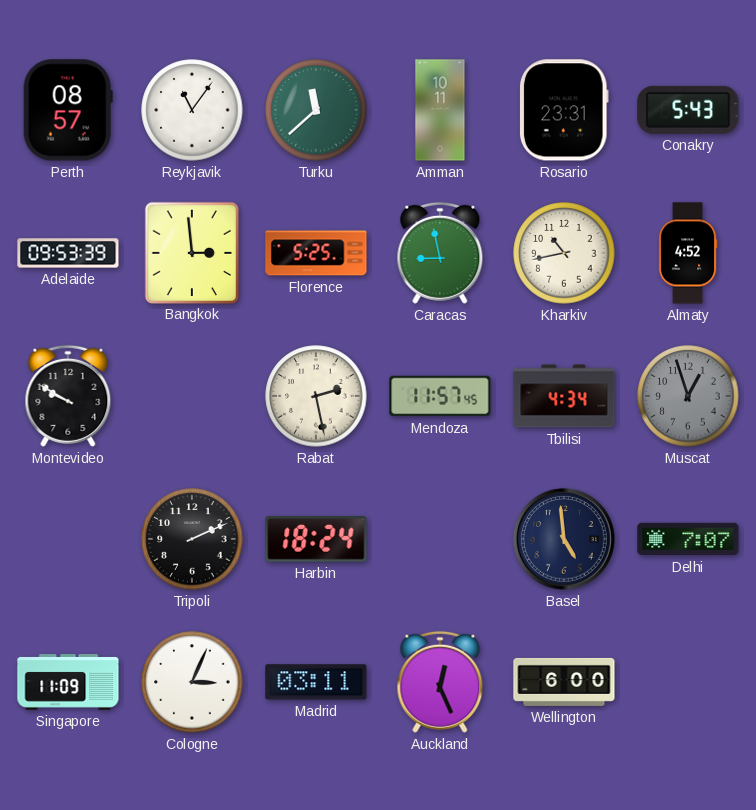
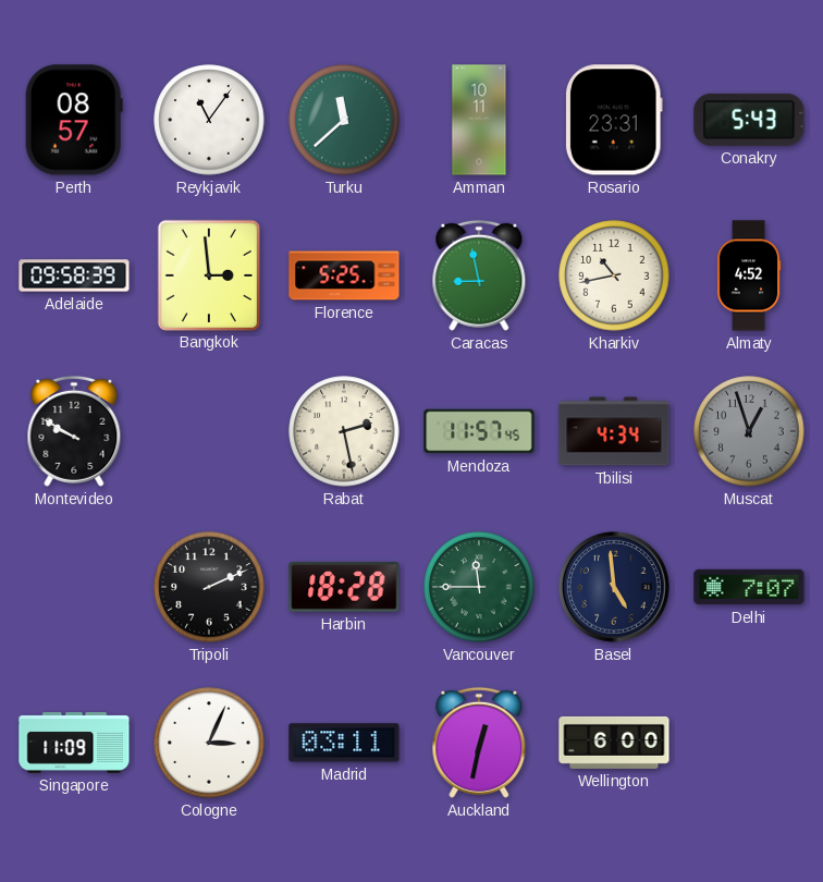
Adelaide: 09:53 -> 09:58 (74, 275)
Harbin: 18:24 -> 18:28 (344, 588)
Vancouver: none -> 11:45 (479, 587)
Auckland: 12:26 -> 12:32 (479, 743)
